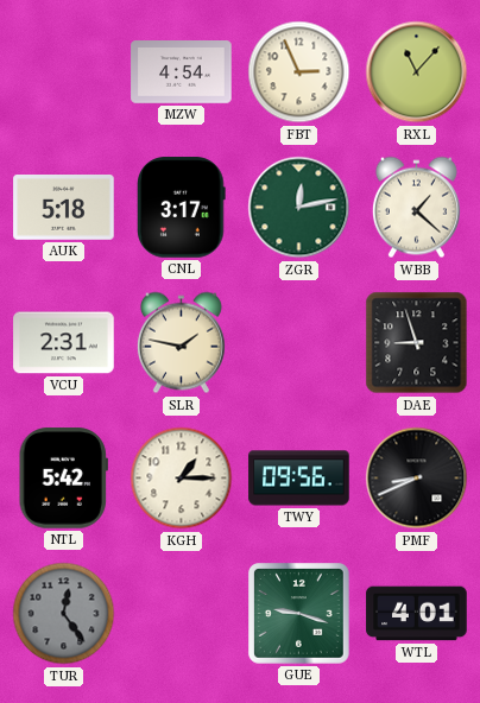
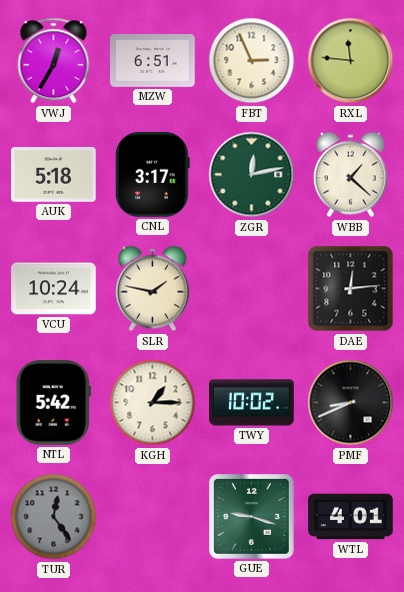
VWJ: none -> 12:35 (54, 61)
MZW: 4:54 -> 6:51 (153, 61)
RXL: 11:07 -> 11:46 (351, 61)
VCU: 2:31 -> 10:24 (54, 289)
DAE: 8:57 -> 12:14 (351, 289)
TWY: 09:56 -> 10:02 (252, 403)
